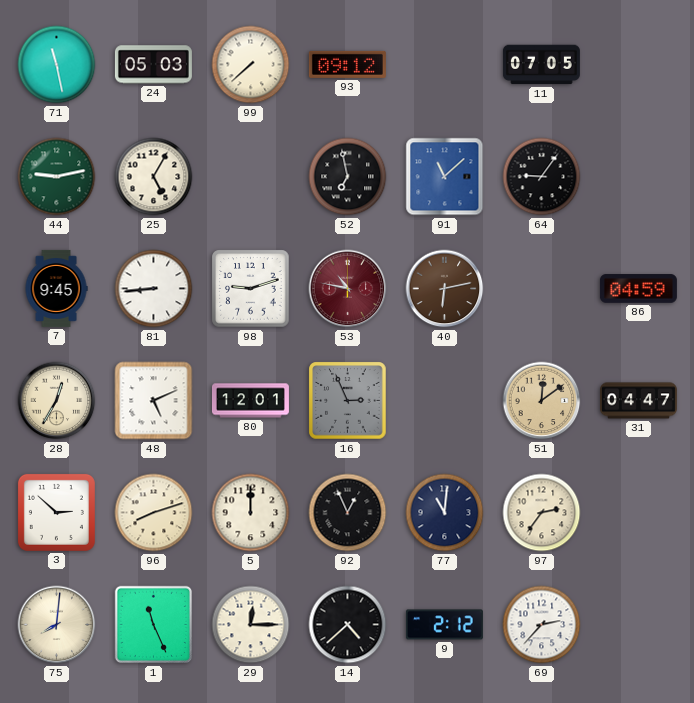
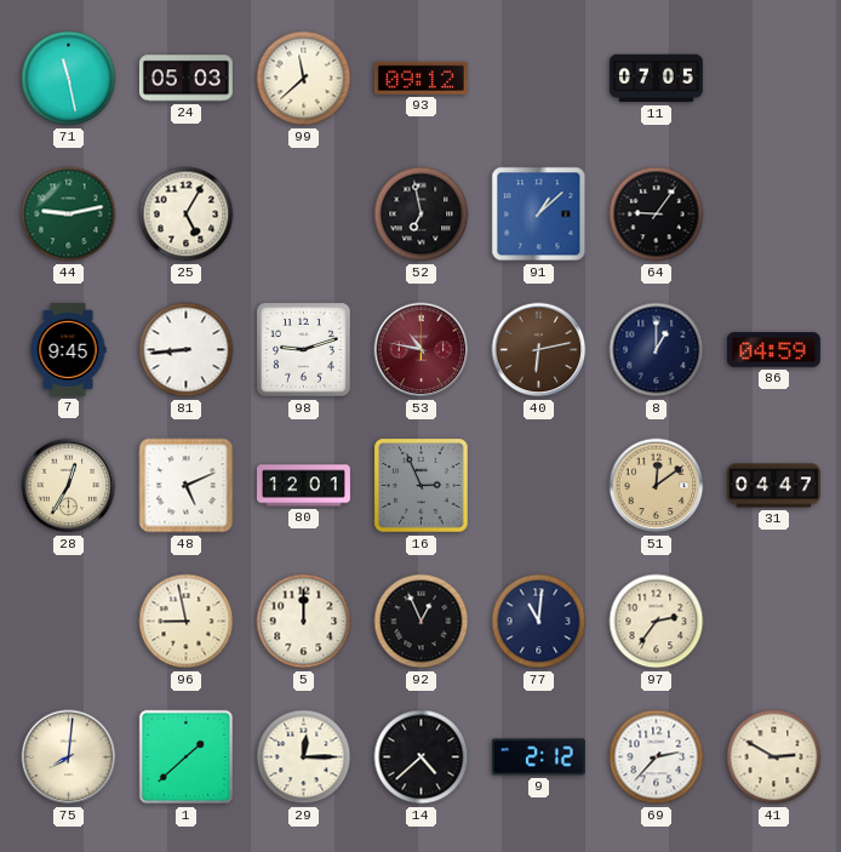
99: 7:38 -> 11:38 (304, 79)
91: 11:08 -> 1:08 (539, 215)
8: none -> 1:00 (657, 350)
3: 2:52 -> none (56, 512)
96: 8:12 -> 8:58 (187, 622)
1: 11:26 -> 1:38 (187, 757)
41: none -> 2:50 (774, 757)
